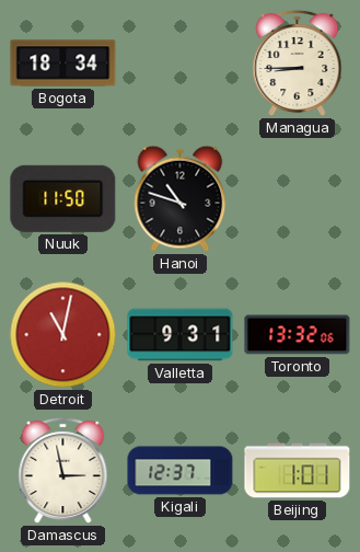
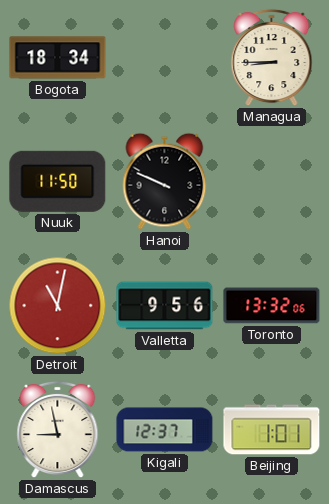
Hanoi: 10:48 -> 9:49 (165, 181)
Valletta: 9:31 -> 9:56 (165, 306)
Damascus: 2:58 -> 8:58 (58, 430)
